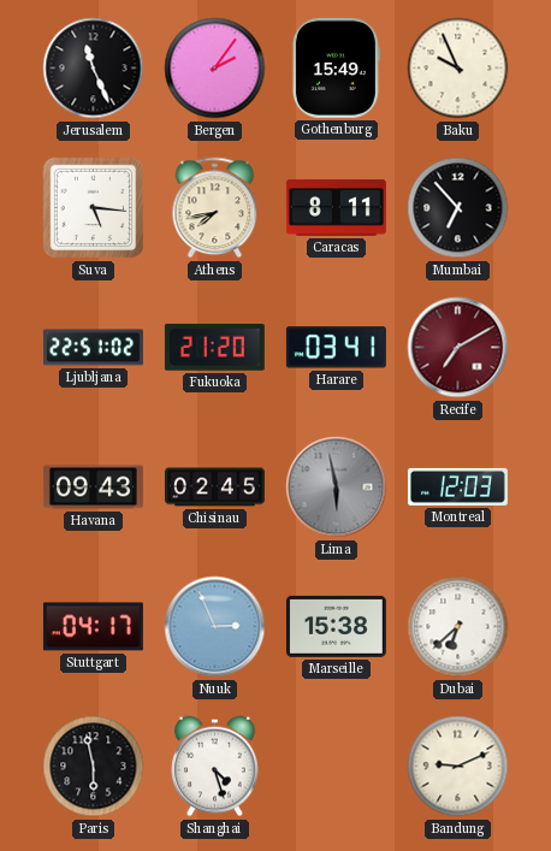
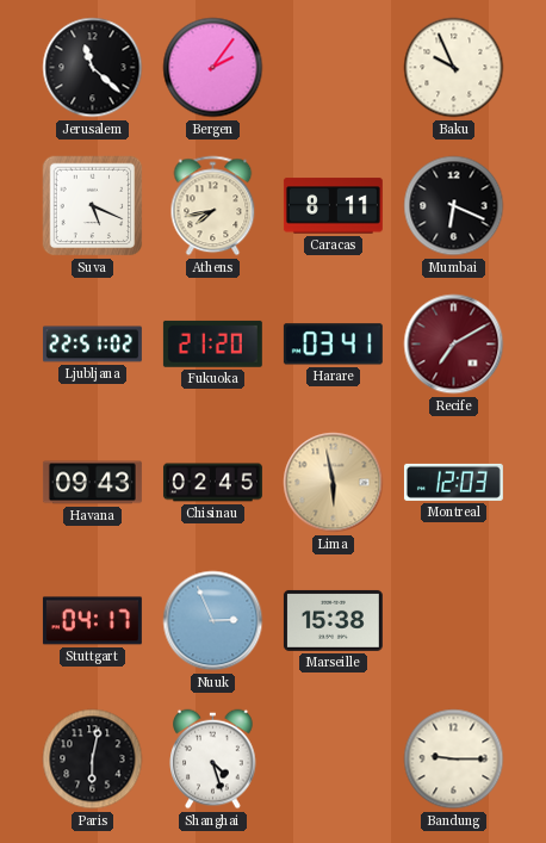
Jerusalem: 11:26 -> 11:22 (93, 68)
Gothenburg: 15:49 -> none (336, 67)
Suva: 5:16 -> 5:19 (93, 206)
Mumbai: 6:53 -> 6:19 (454, 206)
Lima dial: grey -> champagne (334, 483)
Dubai: 6:38 -> none (458, 627)
Paris: 5:58 -> 6:02 (93, 760)
Bandung: 9:11 -> 9:15 (454, 760)
